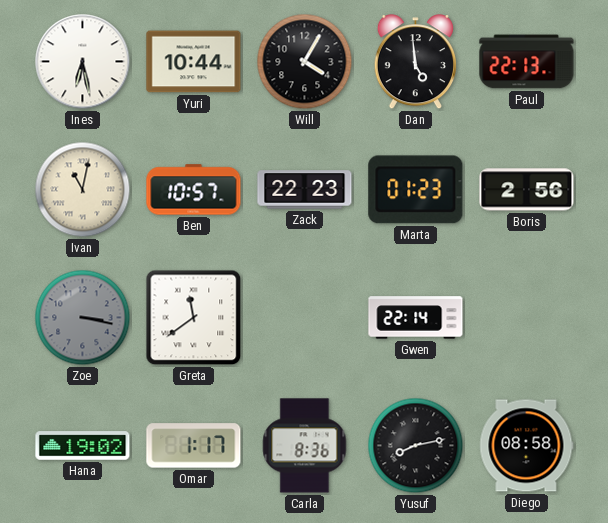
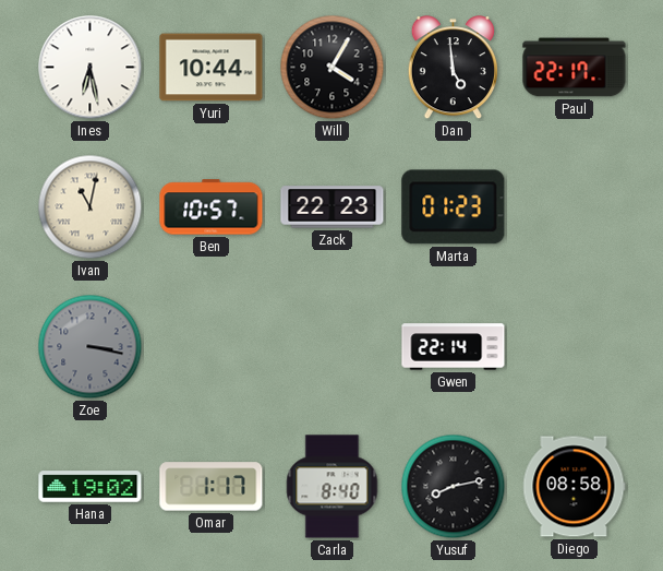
Paul: 22:13 -> 22:17 (575, 68)
Boris: 2:56 -> none (527, 190)
Greta: 11:39 -> none (194, 318)
Carla: 8:36 -> 8:40 (333, 487)
